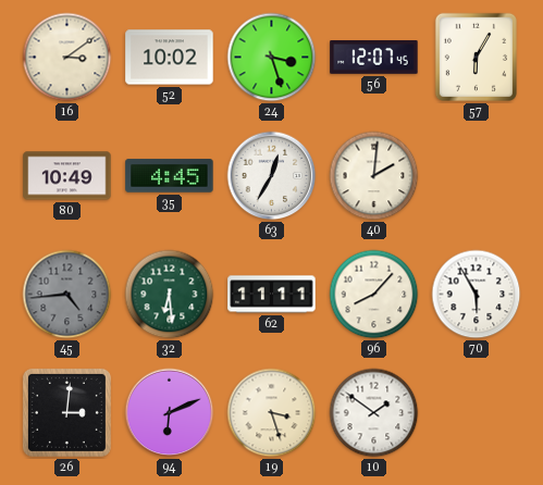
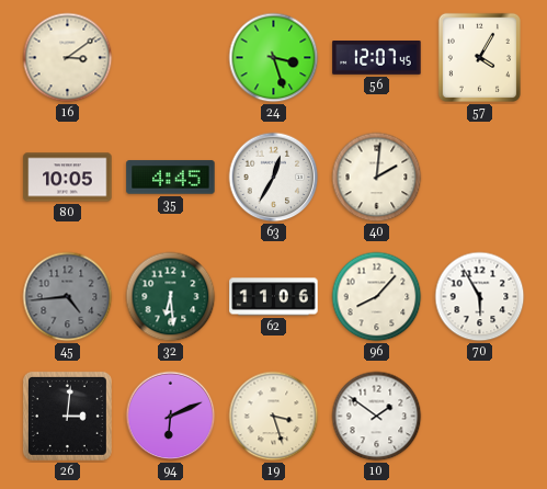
52: 10:02 -> none (170, 58)
57: 6:05 -> 4:05 (479, 57)
80: 10:49 -> 10:05 (68, 178)
62: 11:11 -> 11:06 (274, 297)
